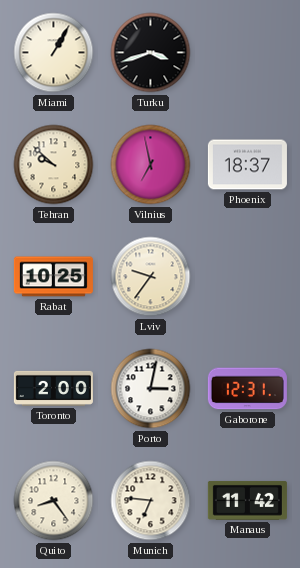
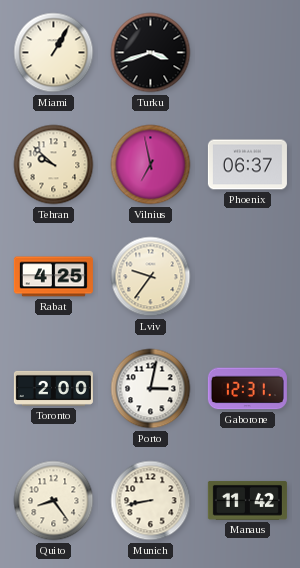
Phoenix: 18:37 -> 06:37 (247, 165)
Rabat: 10:25 -> 4:25 (53, 277)
Munich: 6:46 -> 8:43 (151, 501)
